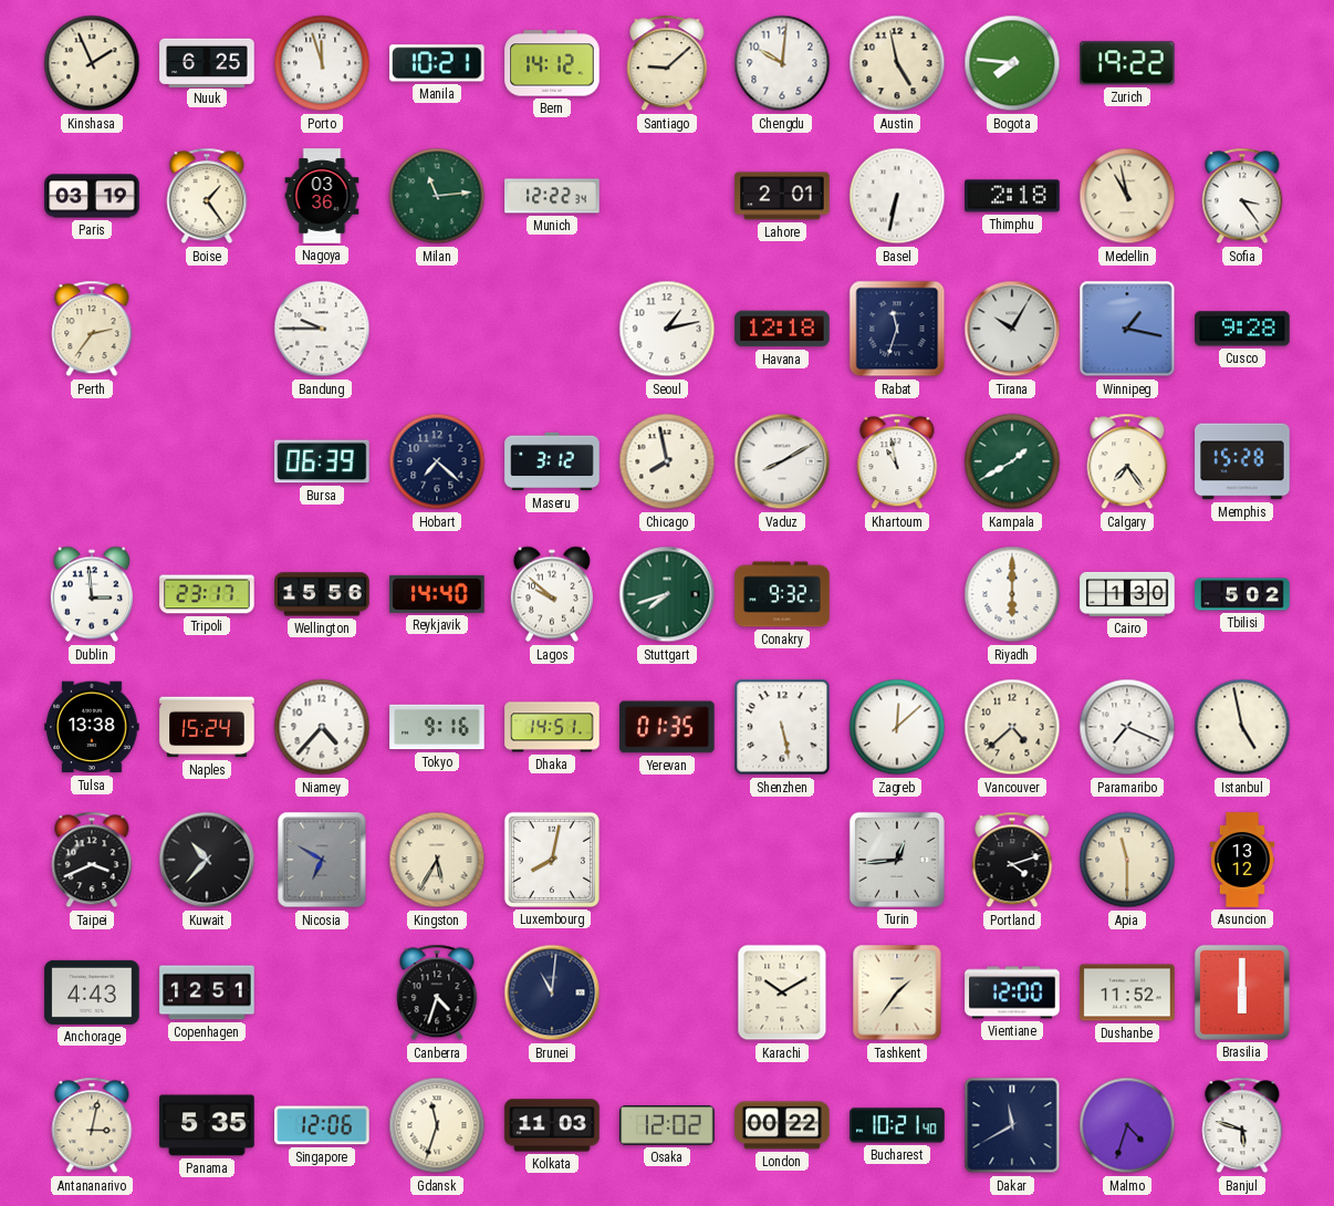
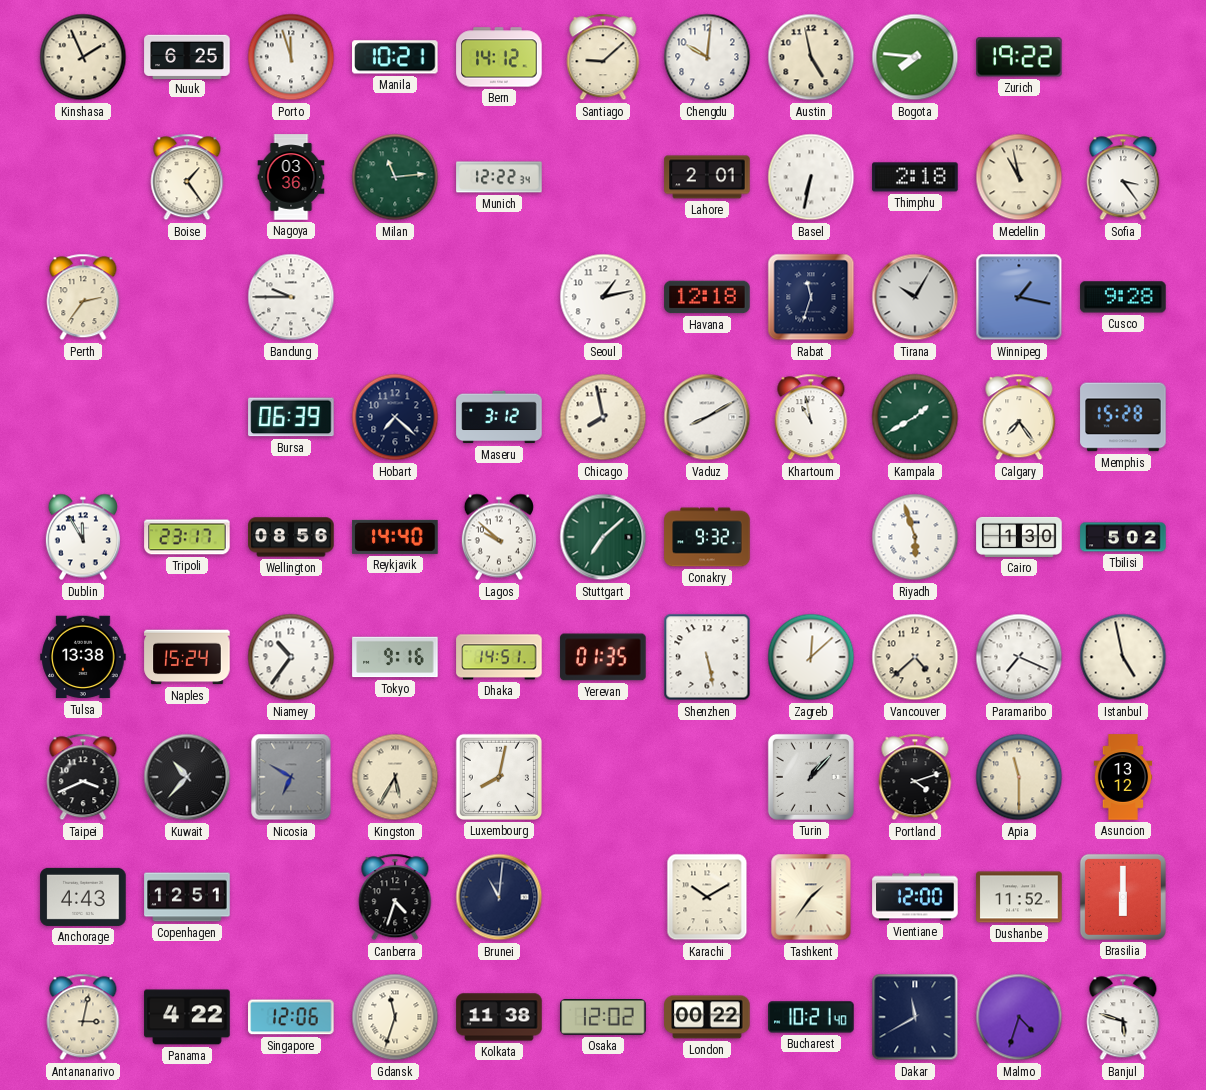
Paris: 03:19 -> none (92, 196)
Dublin: 2:59 -> 11:55 (83, 537)
Wellington: 15:56 -> 08:56 (291, 537)
Stuttgart: 7:42 -> 7:08 (603, 537)
Riyadh: 6:00 -> 5:57 (915, 537)
Niamey: 4:37 -> 10:36 (291, 657)
Turin: 12:44 -> 1:07 (811, 777)
Panama: 5:35 -> 4:22 (187, 1017)
Kolkata: 11:03 -> 11:38 (499, 1017)
